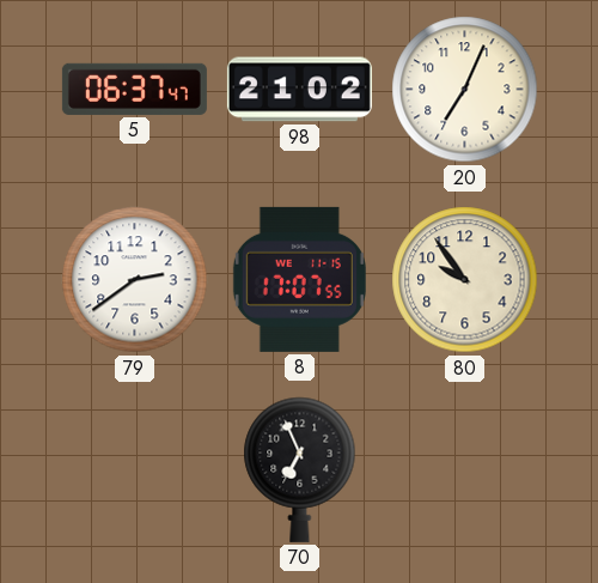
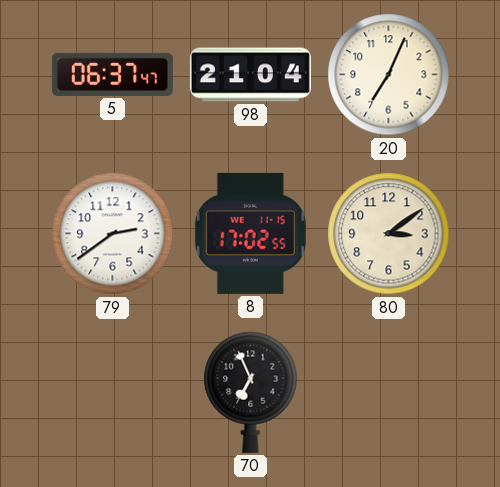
98: 21:02 -> 21:04 (250, 75)
8: 17:07 -> 17:02 (250, 233)
80: 9:54 -> 3:09 (389, 234)
